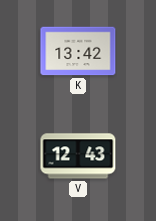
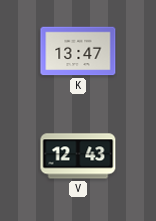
K: 13:42 -> 13:47 (78, 51)
